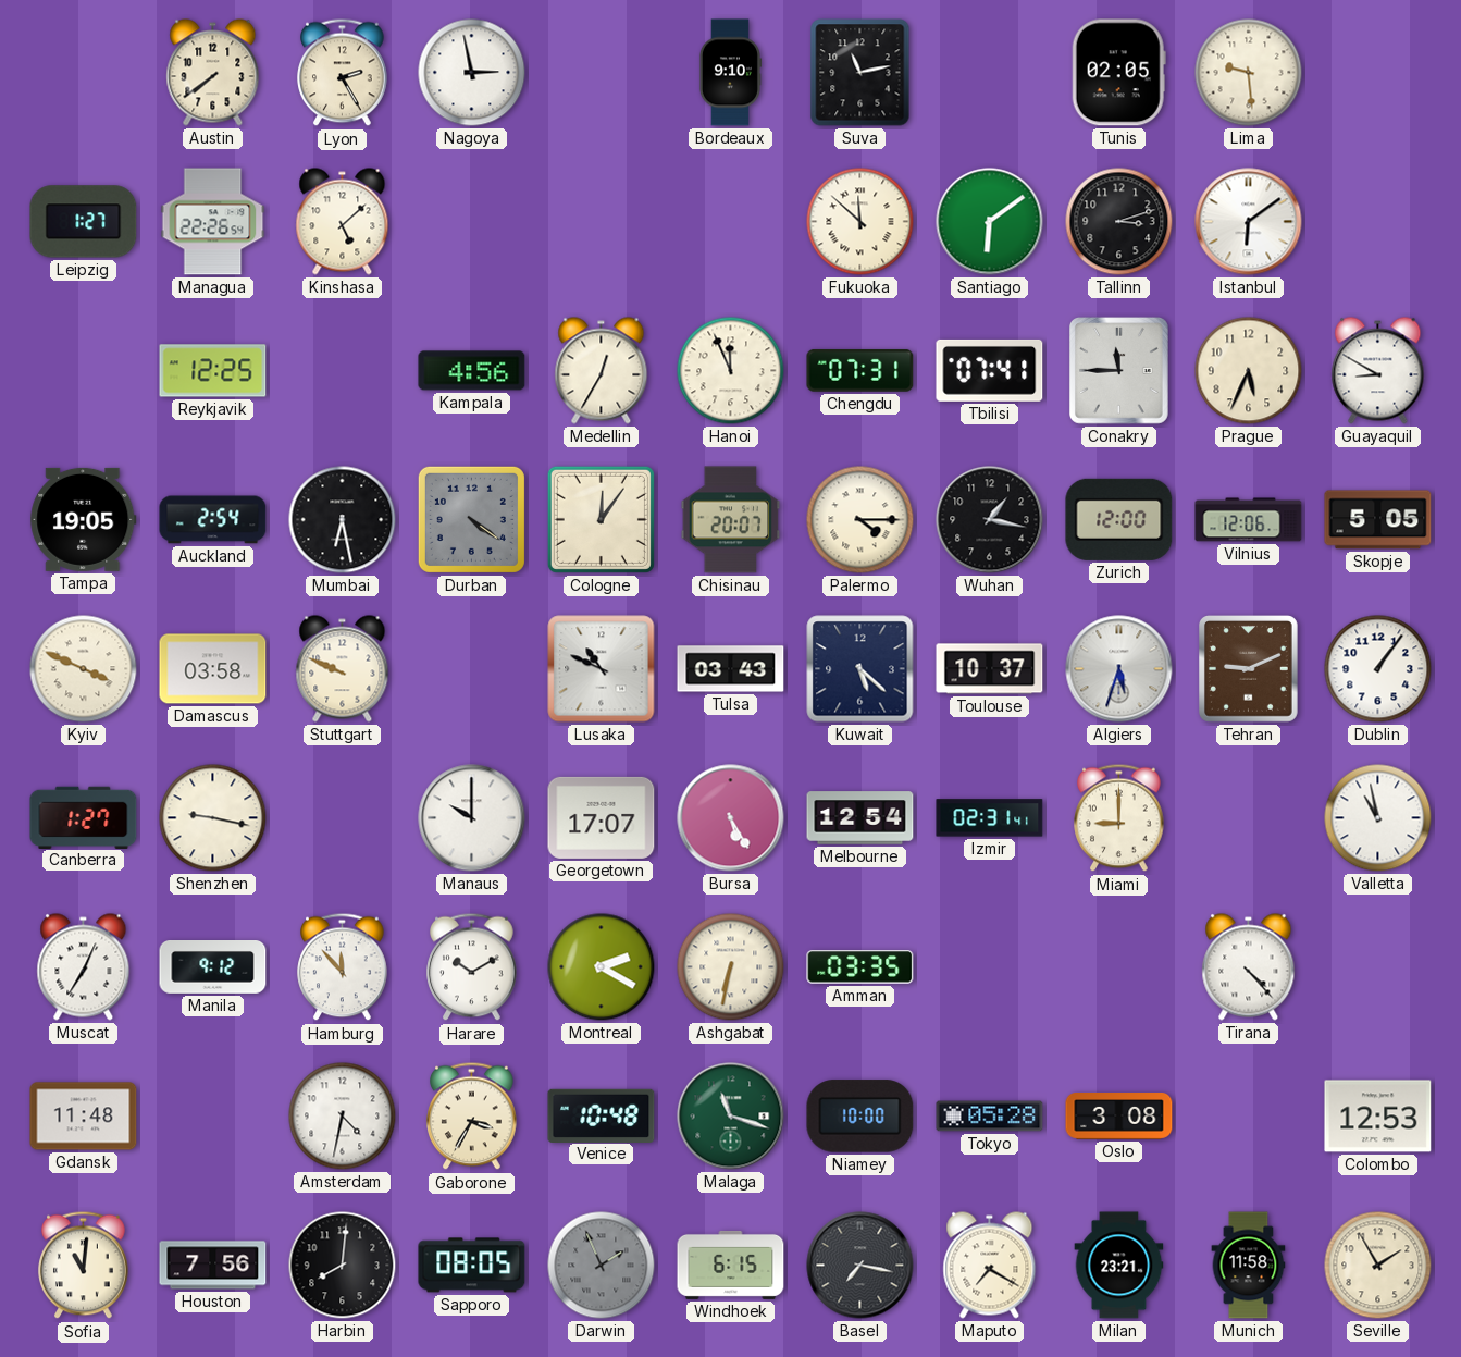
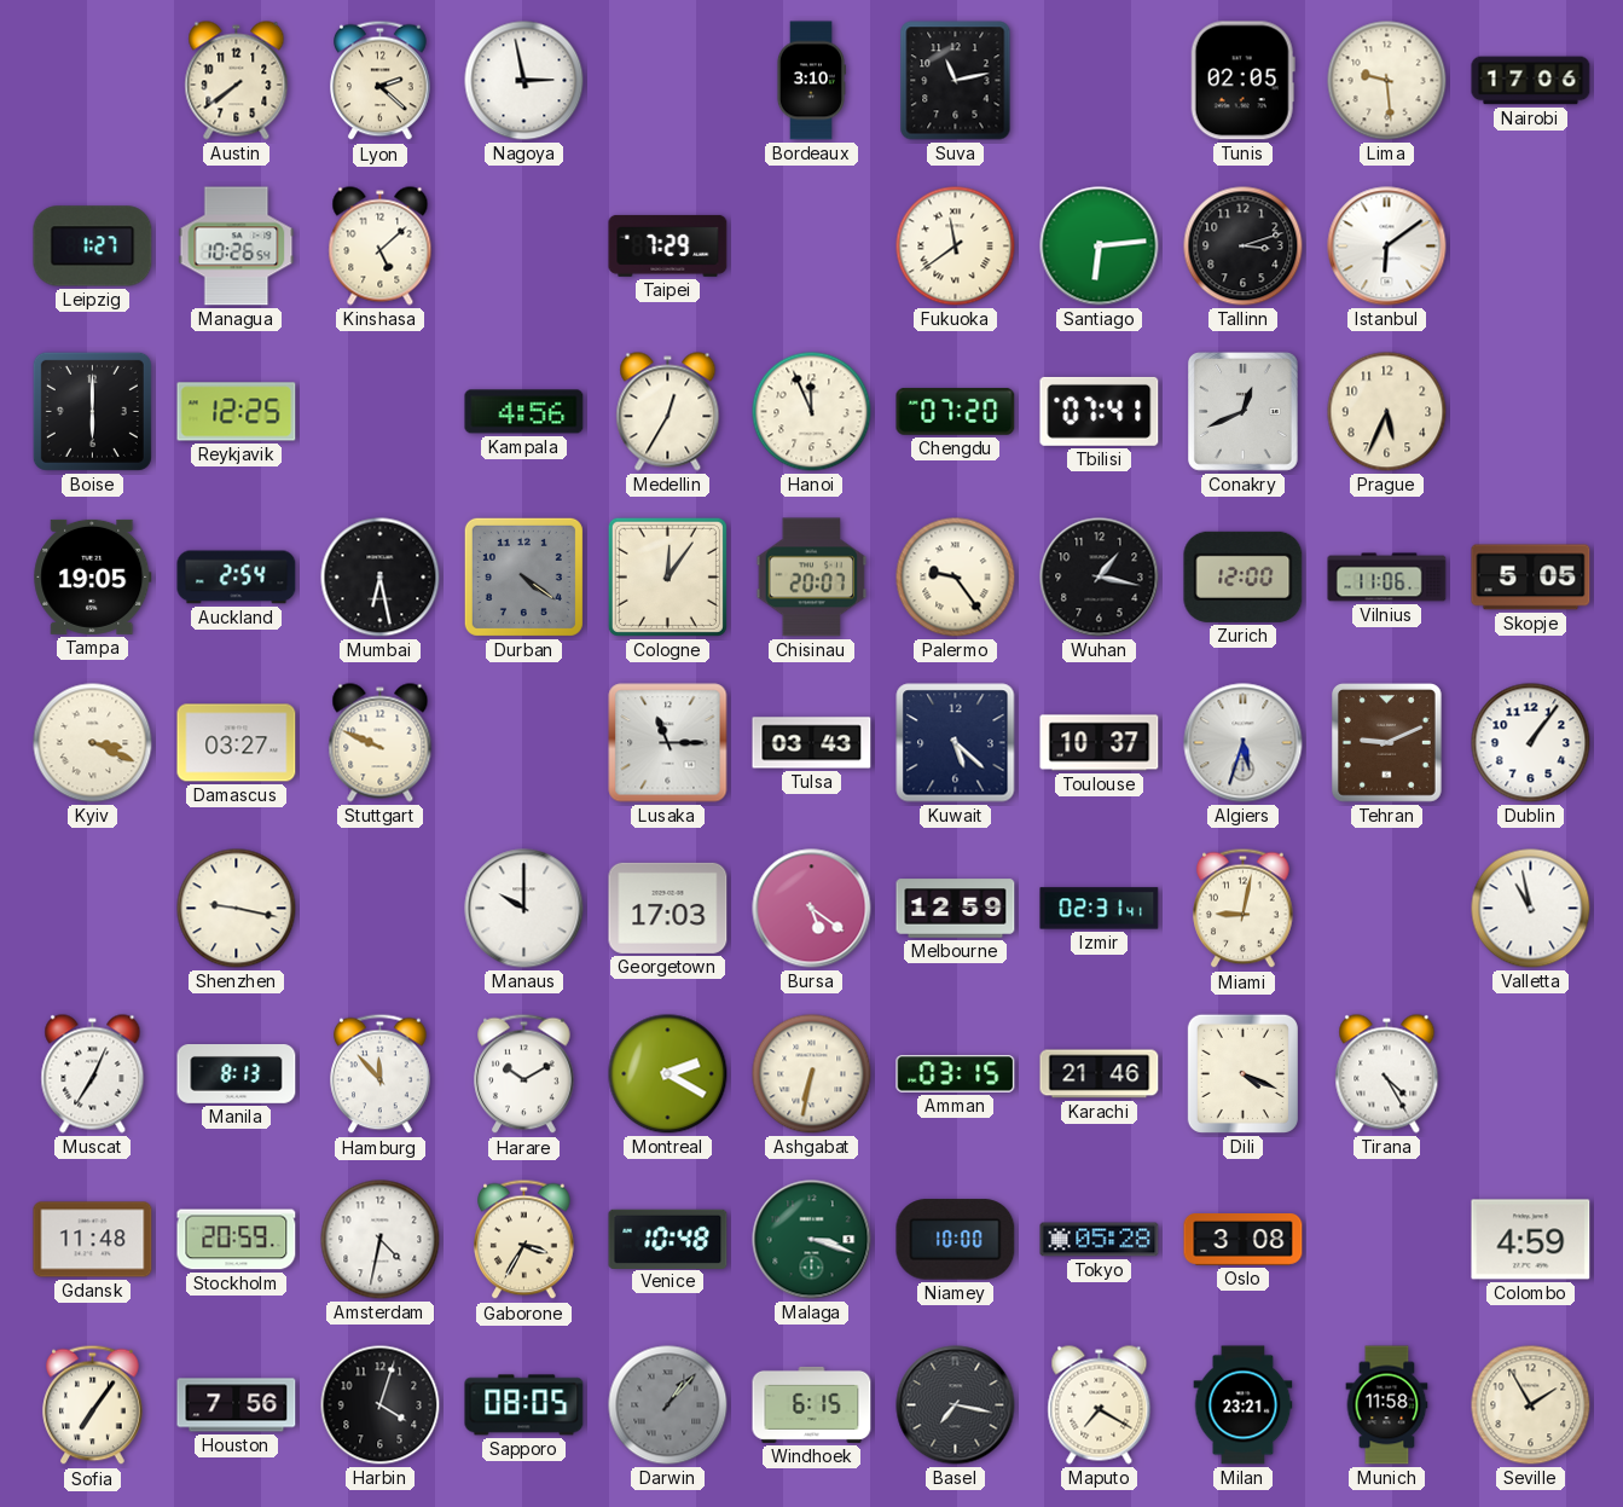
Lyon: 2:25 -> 2:22 (381, 81)
Bordeaux: 9:10 -> 3:10 (811, 81)
Nairobi: none -> 17:06 (1531, 81)
Managua: 22:26 -> 10:26 (237, 247)
Taipei: none -> 7:29 (668, 245)
Fukuoka: 11:52 -> 11:39 (956, 247)
Santiago: 6:09 -> 6:14 (1100, 247)
Boise: none -> 6:00 (92, 411)
Chengdu: 07:31 -> 07:20 (956, 411)
Conakry: 11:45 -> 12:41 (1244, 412)
Guayaquil: 8:50 -> none (1378, 371)
Palermo: 4:15 -> 9:24 (956, 578)
Vilnius: 12:06 -> 11:06 (1387, 578)
Kyiv: 3:49 -> 3:19 (93, 743)
Damascus: 03:58 -> 03:27 (237, 743)
Lusaka: 10:49 -> 11:15 (668, 743)
Canberra: 1:27 -> none (84, 817)
Georgetown: 17:07 -> 17:03 (668, 908)
Bursa: 5:25 -> 5:21 (812, 909)
Melbourne: 12:54 -> 12:59 (956, 909)
Miami: 9:00 -> 9:02 (1244, 909)
Manila: 9:12 -> 8:13 (237, 1074)
Amman: 03:35 -> 03:15 (956, 1074)
Karachi: none -> 21:46 (1100, 1074)
Dili: none -> 4:19 (1242, 1073)
Tirana: 4:23 -> 4:25 (1387, 1074)
Stockholm: none -> 20:59 (237, 1240)
Malaga: 11:18 -> 3:18 (812, 1240)
Colombo: 12:53 -> 4:59 (1531, 1240)
Sofia: 11:01 -> 7:06 (93, 1405)
Harbin: 8:01 -> 4:03 (381, 1405)
Darwin: 1:56 -> 1:07 (668, 1405)
